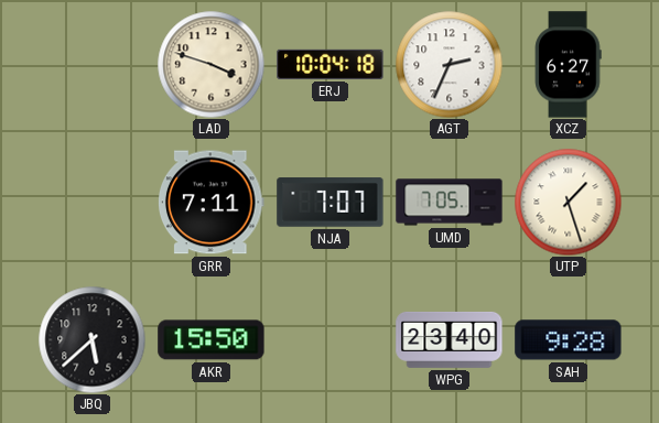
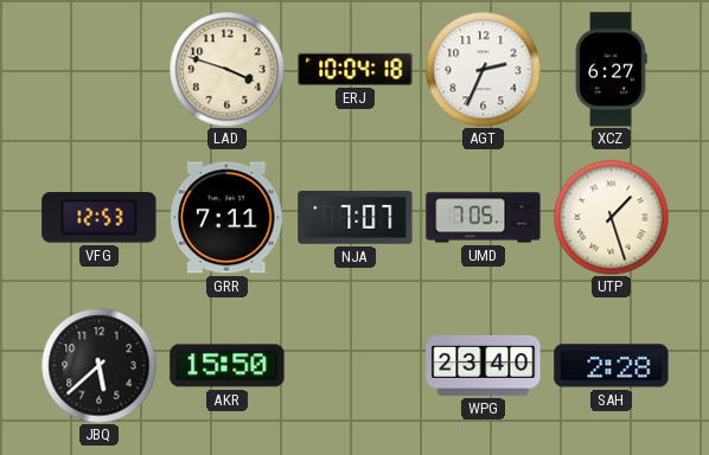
VFG: none -> 12:53 (100, 218)
SAH: 9:28 -> 2:28 (612, 366)
